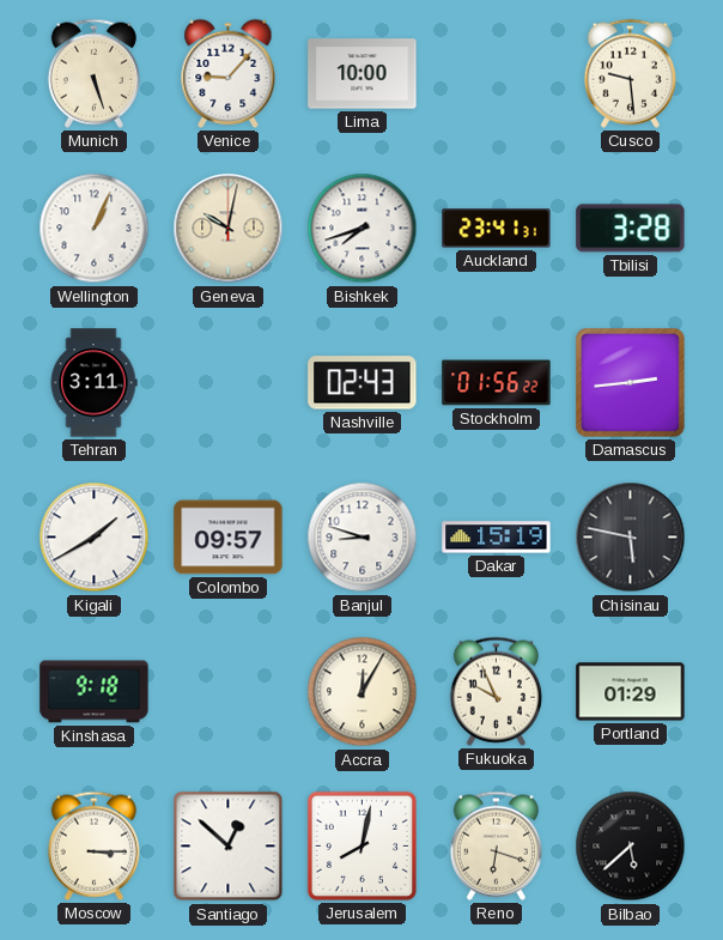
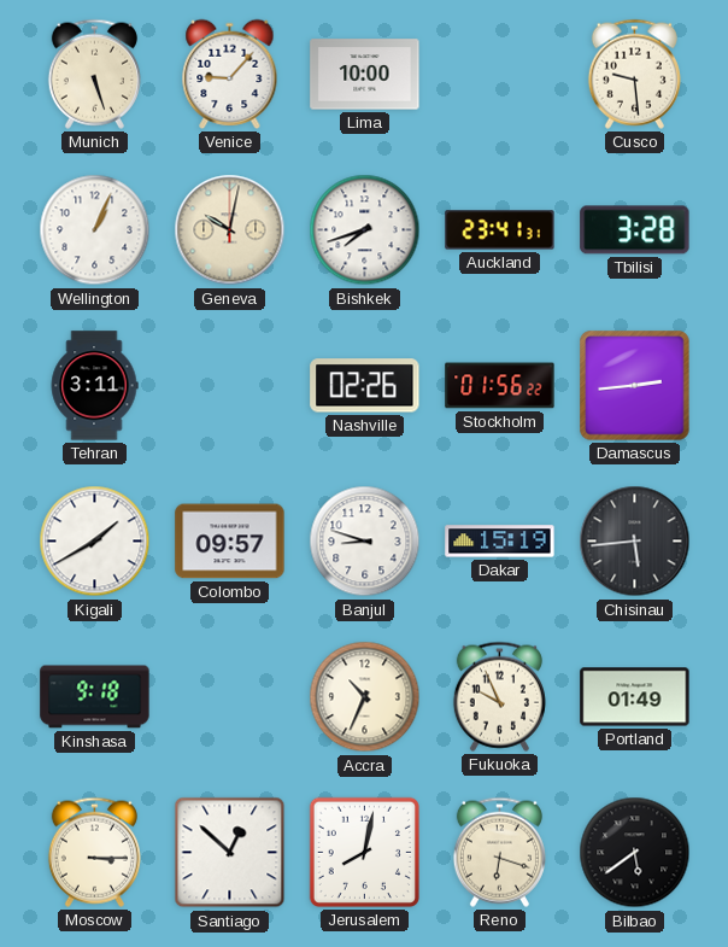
Nashville: 02:43 -> 02:26 (365, 386)
Chisinau: 5:47 -> 5:44 (635, 542)
Accra: 12:05 -> 10:34 (365, 697)
Portland: 01:29 -> 01:49 (635, 697)
Bilbao: 5:38 -> 5:39 (635, 853)
